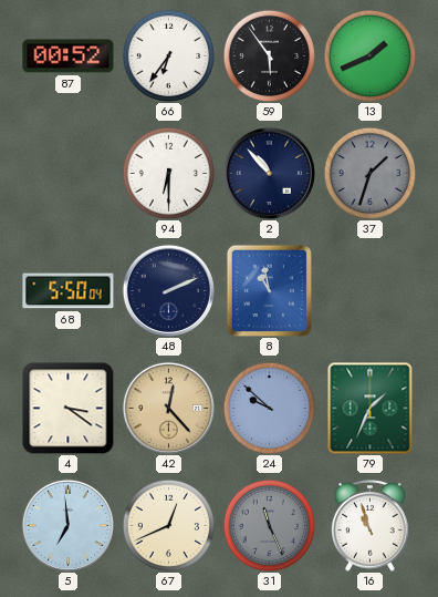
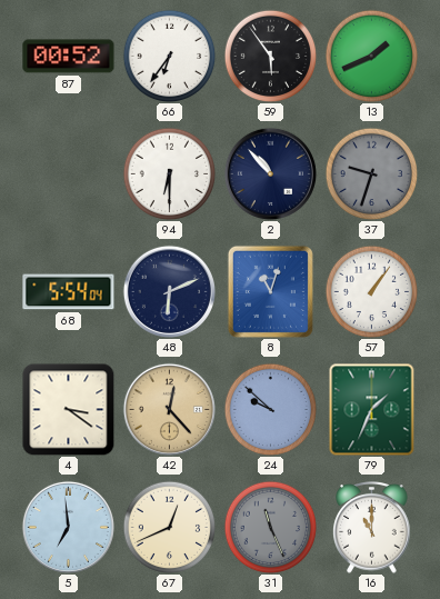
37: 1:33 -> 9:33 (371, 173)
68: 5:50 -> 5:54 (69, 292)
48: 2:11 -> 6:11 (169, 291)
8: 10:58 -> 11:03 (270, 291)
57: none -> 1:06 (371, 291)
16: 10:57 -> 11:00 (372, 528)
